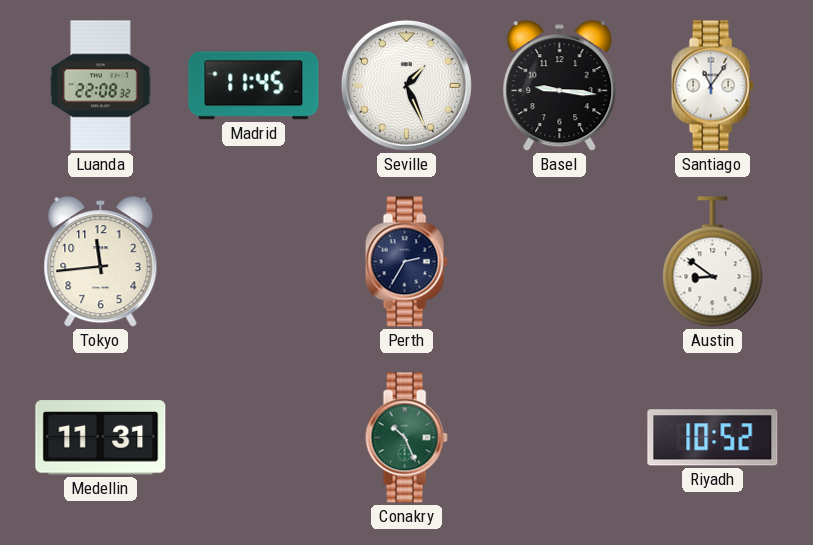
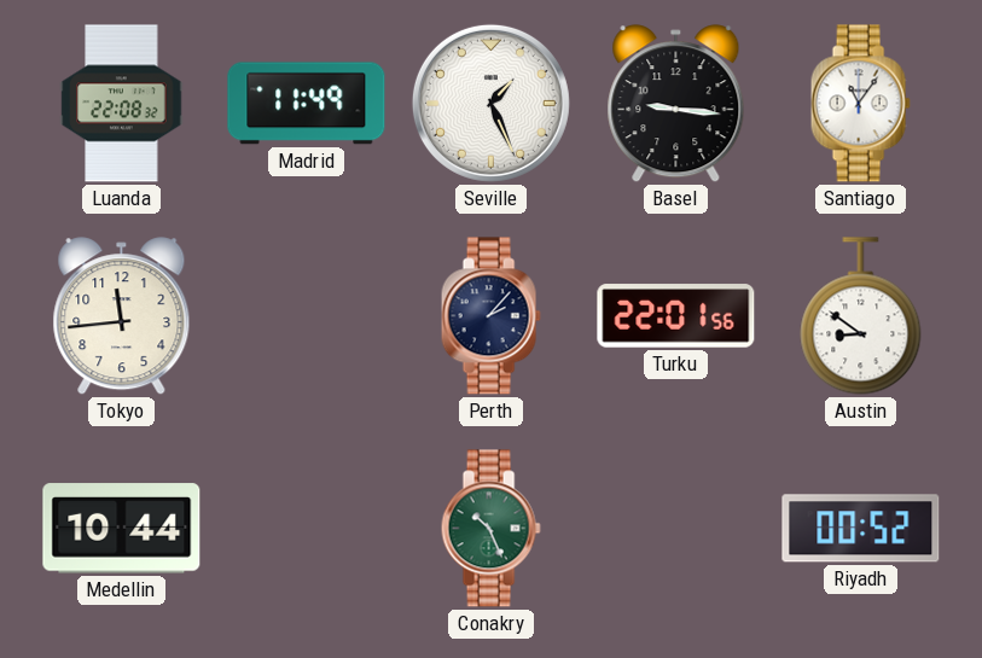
Madrid: 11:45 -> 11:49 (307, 104)
Perth: 2:35 -> 2:07 (490, 316)
Turku: none -> 22:01 (676, 316)
Medellin: 11:31 -> 10:44 (122, 529)
Riyadh: 10:52 -> 00:52 (861, 529)
